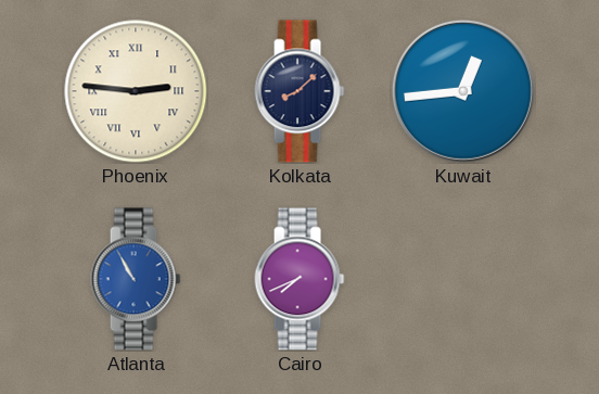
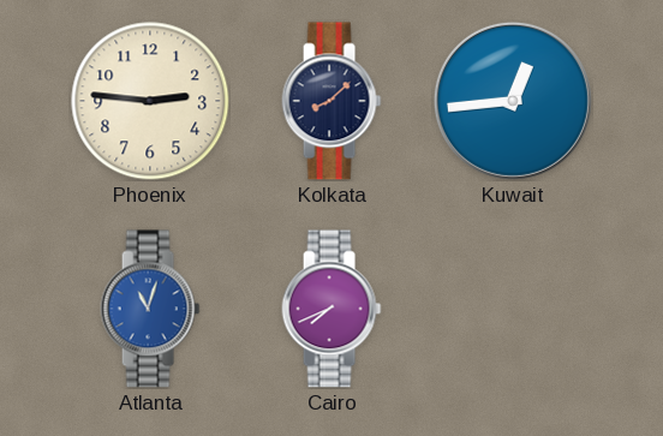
Phoenix numerals: Roman -> Arabic (150, 101)
Atlanta: 10:55 -> 11:03 (150, 309)
